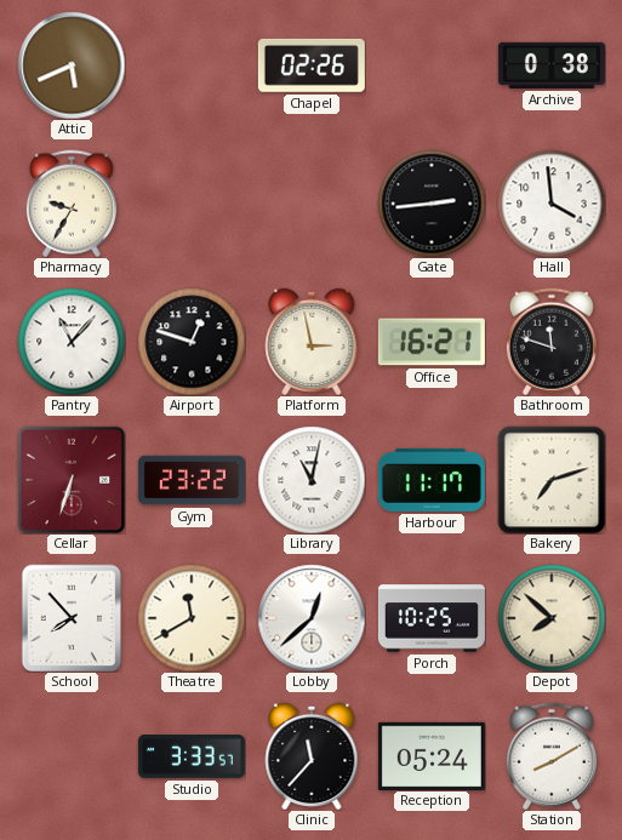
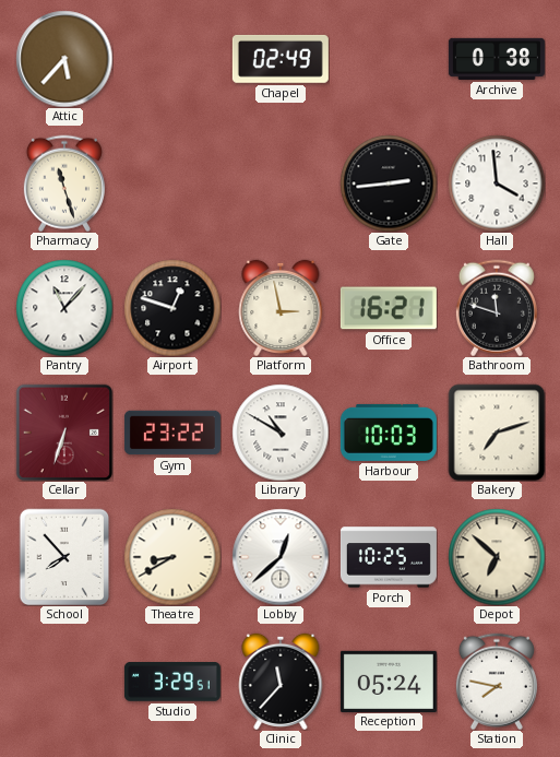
Attic: 5:41 -> 5:37 (64, 59)
Chapel: 02:26 -> 02:49 (281, 59)
Pharmacy: 9:35 -> 11:27 (64, 184)
Library: 11:02 -> 10:50 (281, 433)
Harbour: 11:17 -> 10:03 (389, 433)
Theatre: 11:40 -> 8:40 (172, 557)
Depot: 7:52 -> 6:52 (497, 557)
Studio: 3:33 -> 3:29 (172, 683)
Station: 8:10 -> 7:47 (497, 682)
